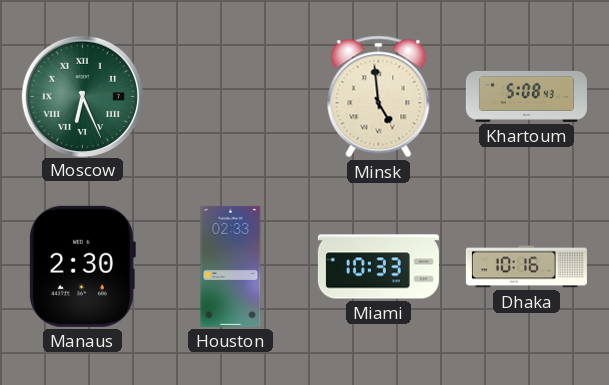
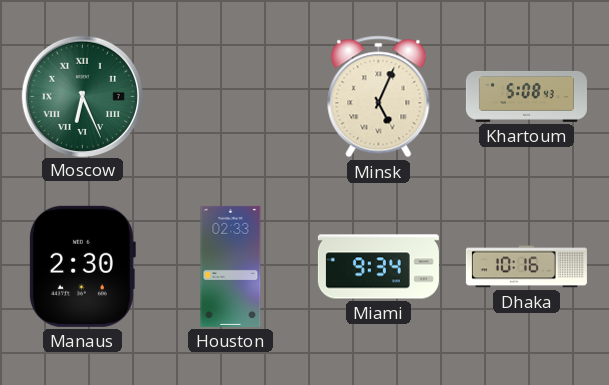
Minsk: 4:59 -> 5:04 (379, 97)
Miami: 10:33 -> 9:34 (378, 267)
